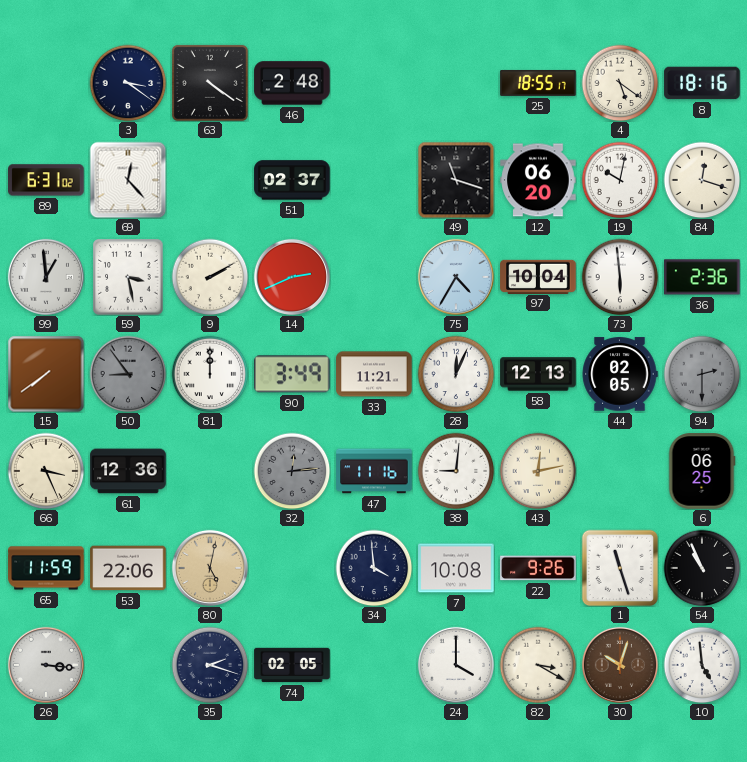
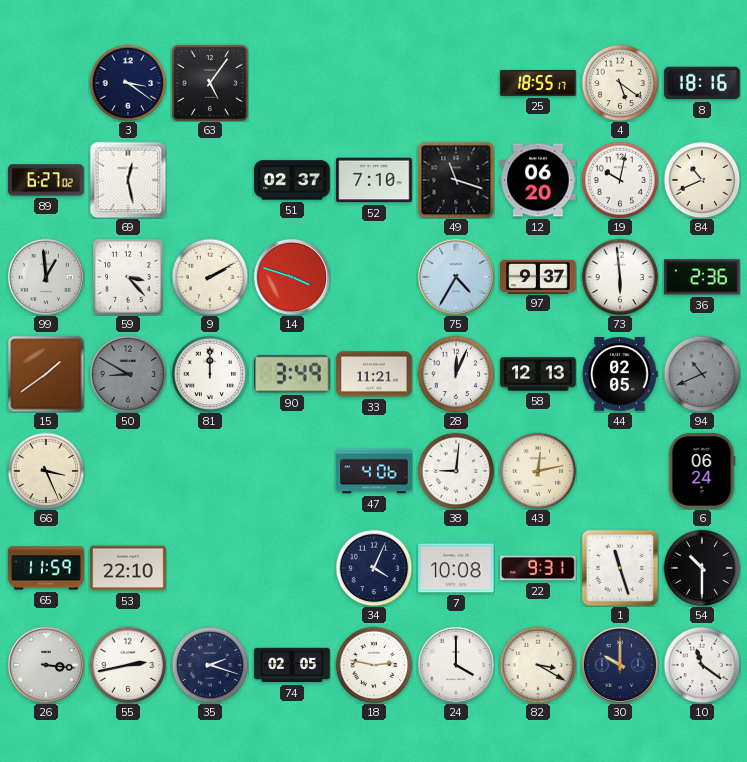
63: 4:21 -> 5:06 (210, 83)
46: 2:48 -> none (292, 83)
89: 6:31 -> 6:27 (46, 180)
69: 12:23 -> 12:28 (128, 180)
52: none -> 7:10 (374, 180)
84: 12:18 -> 10:41 (702, 180)
59: 3:28 -> 3:23 (128, 277)
14: 2:41 -> 3:48 (292, 277)
97: 10:04 -> 9:37 (538, 276)
15: 7:39 -> 1:39 (46, 374)
50: 8:54 -> 8:50 (128, 374)
94: 2:30 -> 10:41 (702, 374)
61: 12:36 -> none (128, 471)
32: 12:14 -> none (292, 471)
47: 11:16 -> 4:06 (374, 471)
6: 06:25 -> 06:24 (702, 471)
53: 22:06 -> 22:10 (128, 568)
80: 5:02 -> none (210, 568)
34: 3:59 -> 4:04 (374, 568)
22: 9:26 -> 9:31 (538, 568)
54: 10:56 -> 10:30 (702, 568)
55: none -> 2:43 (128, 665)
18: none -> 2:47 (374, 665)
30: 10:03 -> 10:00 (620, 665)
30 dial: brown -> navy (620, 665)
10: 4:59 -> 11:21 (702, 665)
